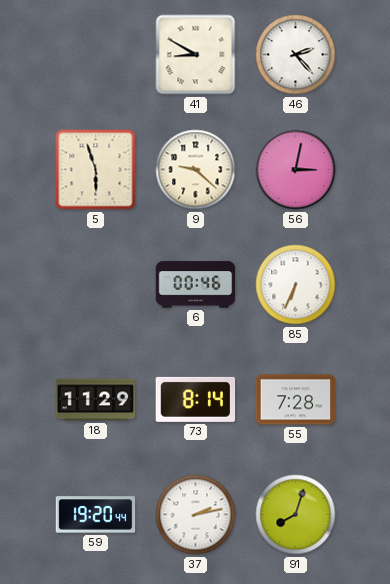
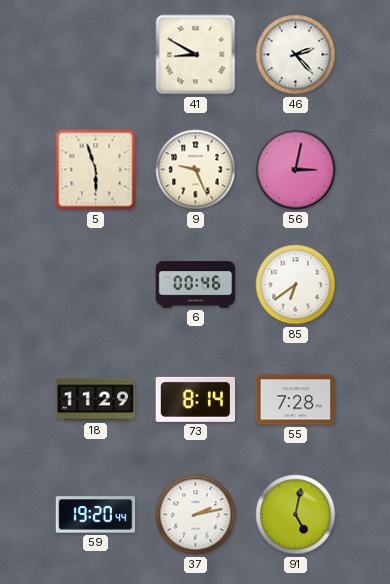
9: 9:22 -> 9:26 (196, 170)
85: 6:34 -> 6:39 (296, 285)
91: 8:03 -> 5:02 (296, 515)
